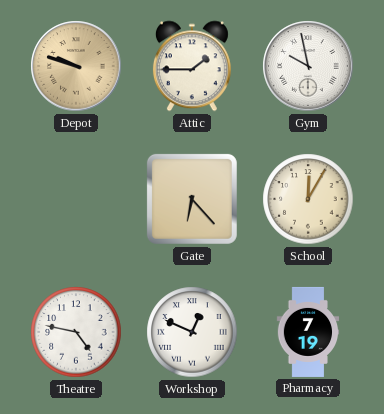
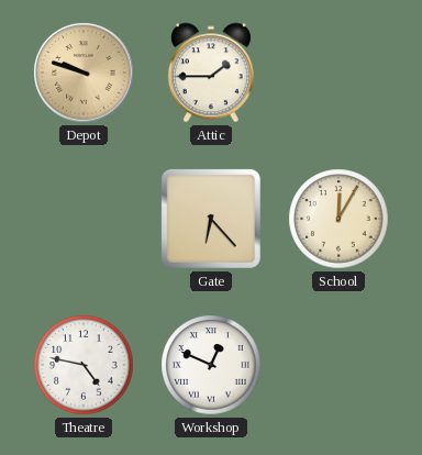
Gym: 9:58 -> none (308, 66)
Pharmacy: 7:19 -> none (308, 332)
